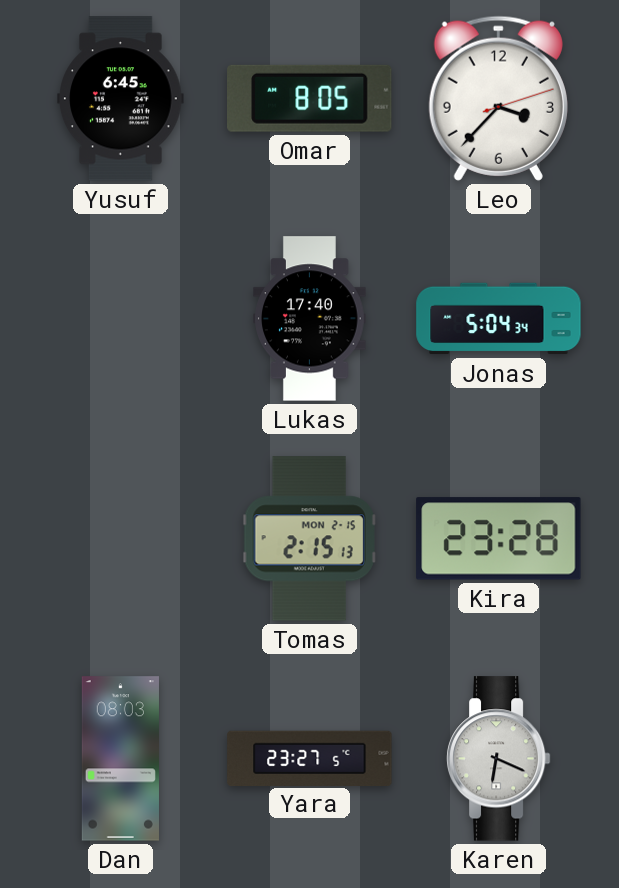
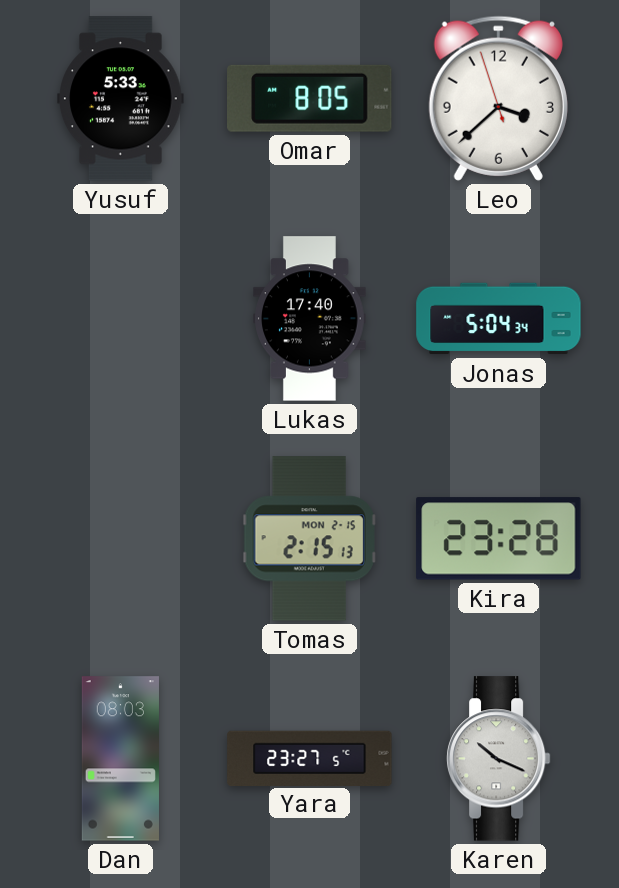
Yusuf: 6:45 -> 5:33 (121, 99)
Leo: 3:37:12 -> 3:37:57 (498, 98)
Karen: 6:19 -> 10:19 (498, 759)
